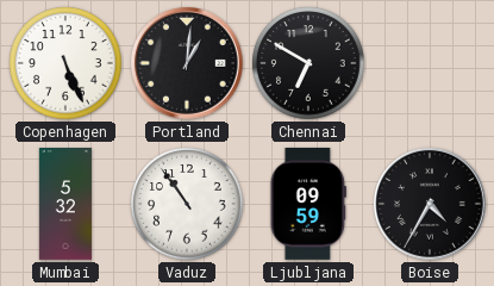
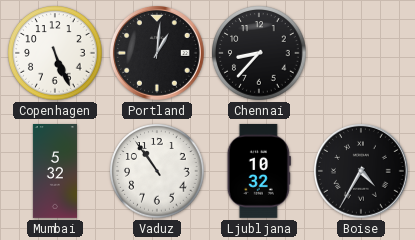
Chennai: 6:50 -> 8:37 (259, 53)
Ljubljana: 09:59 -> 10:32 (259, 171)
